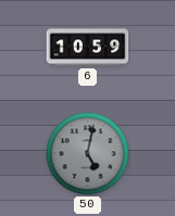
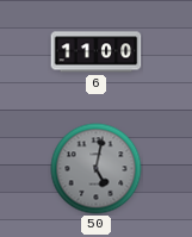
6: 10:59 -> 11:00 (97, 52)
